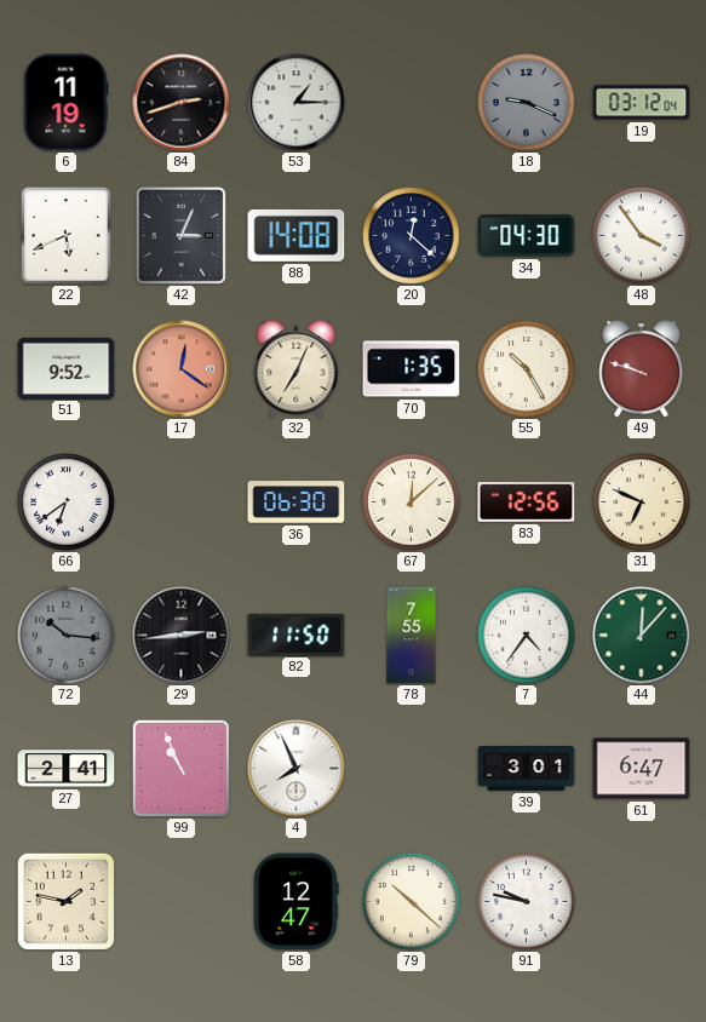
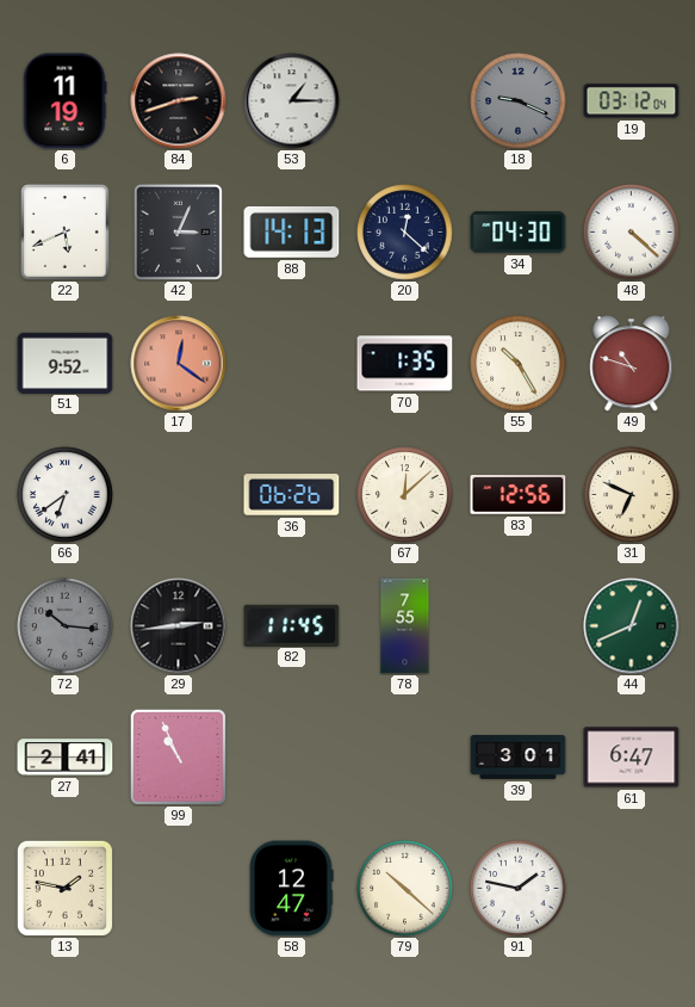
88: 14:08 -> 14:13 (292, 231)
48: 3:54 -> 4:22 (632, 233)
32: 7:04 -> none (297, 369)
49: 9:48 -> 10:48 (632, 364)
36: 06:30 -> 06:26 (292, 495)
82: 11:50 -> 11:45 (292, 625)
7: 4:36 -> none (527, 636)
44: 12:07 -> 12:41 (632, 626)
4: 7:56 -> none (297, 769)
91: 9:47 -> 1:47 (519, 889)
